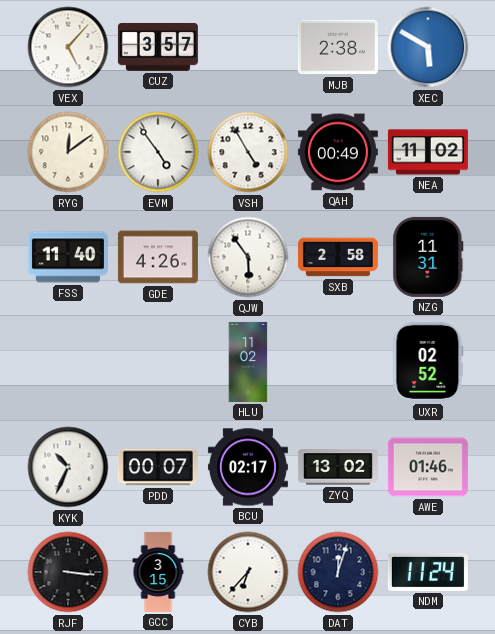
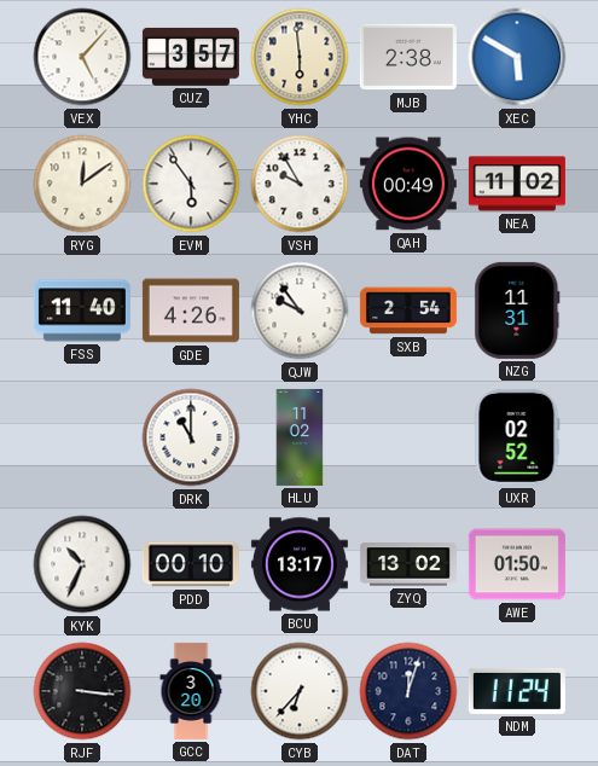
YHC: none -> 5:59 (300, 57)
EVM: 4:54 -> 5:54 (191, 184)
VSH: 4:55 -> 9:55 (300, 184)
QJW: 5:54 -> 9:54 (300, 311)
SXB: 2:58 -> 2:54 (408, 311)
DRK: none -> 11:00 (191, 437)
PDD: 00:07 -> 00:10 (191, 564)
BCU: 02:17 -> 13:17 (300, 564)
AWE: 01:46 -> 01:50 (517, 564)
GCC: 3:15 -> 3:20 (191, 691)
